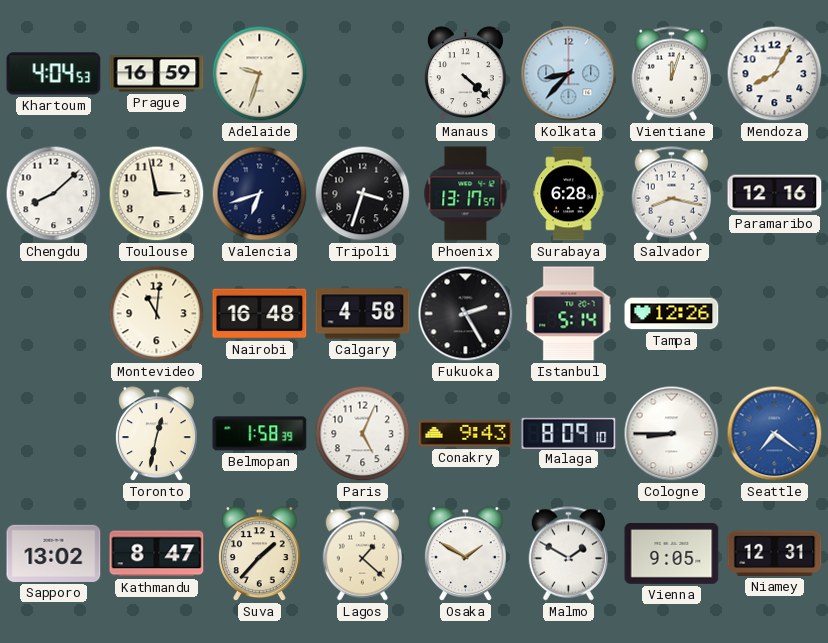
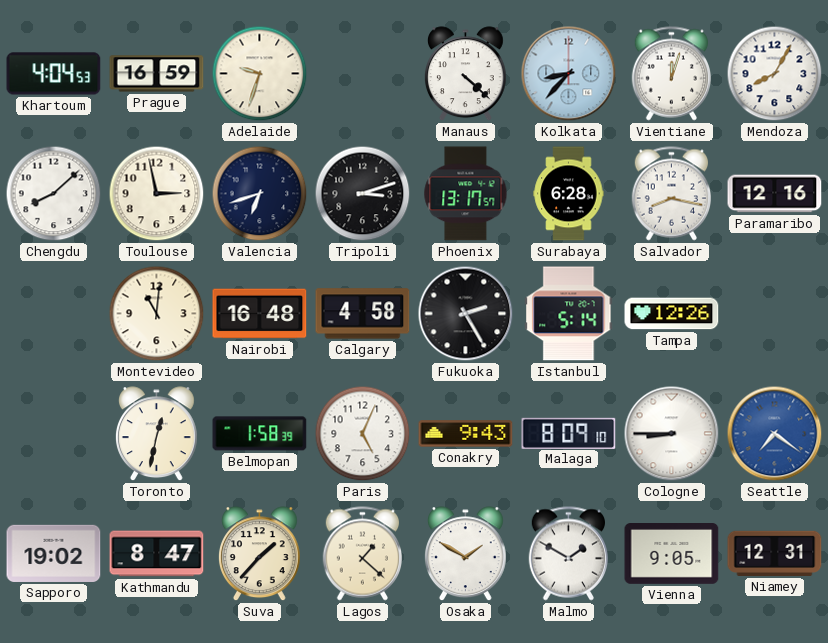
Tripoli: 3:33 -> 3:12 (363, 194)
Sapporo: 13:02 -> 19:02 (54, 553)
